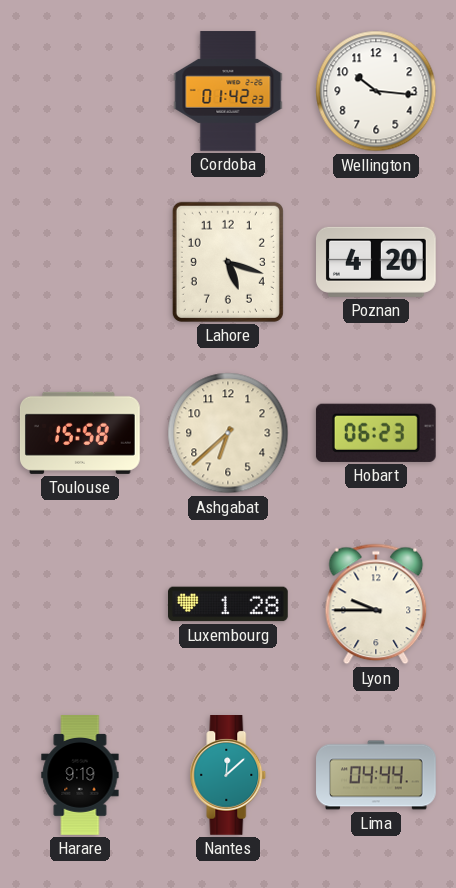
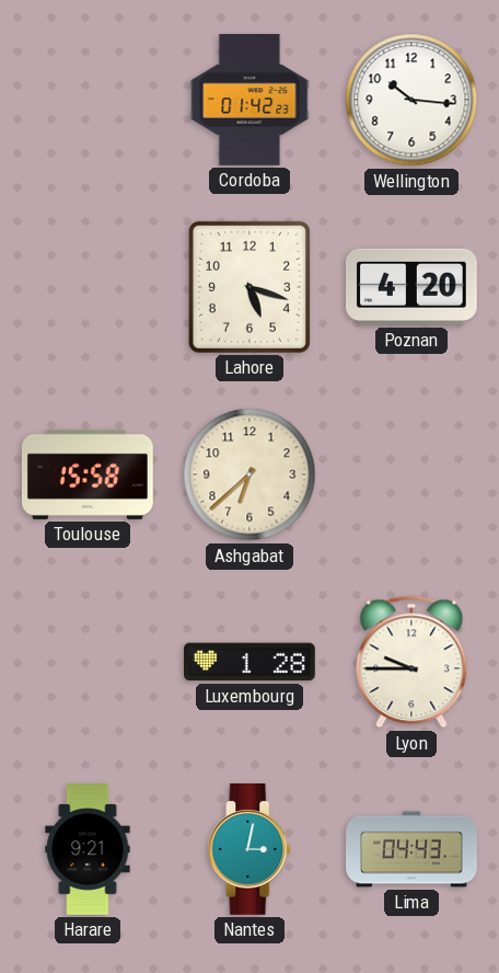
Hobart: 06:23 -> none (376, 433)
Harare: 9:19 -> 9:21 (88, 849)
Nantes: 12:08 -> 3:02 (249, 850)
Lima: 04:44 -> 04:43 (411, 849)
